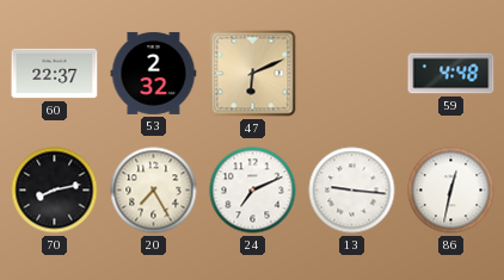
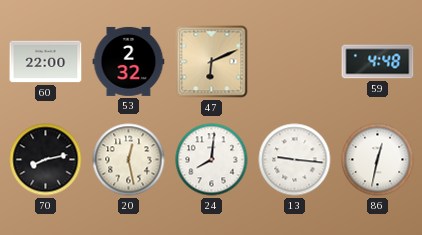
60: 22:37 -> 22:00 (46, 62)
20: 7:25 -> 12:28 (129, 160)
24: 7:11 -> 8:01 (212, 160)
